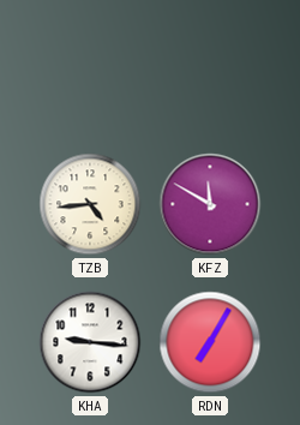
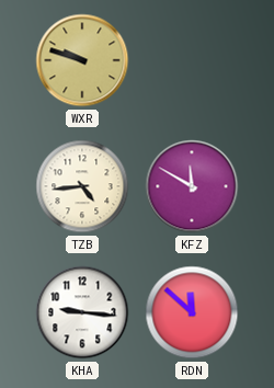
WXR: none -> 9:48 (82, 60)
RDN: 7:05 -> 11:52 (192, 312)
